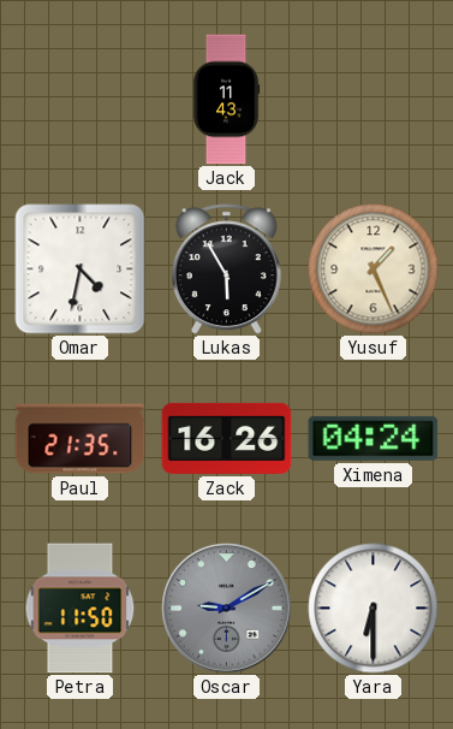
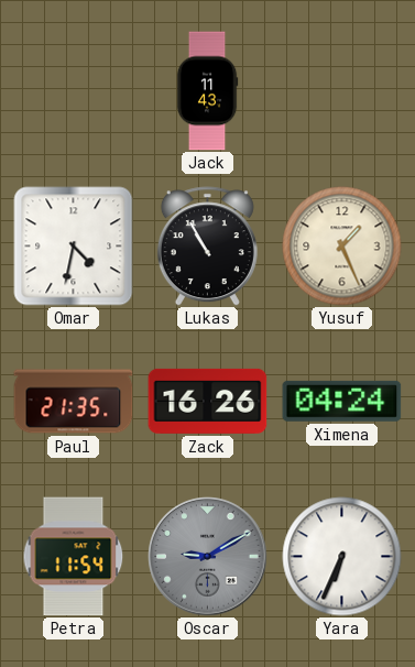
Lukas: 5:55 -> 10:55 (207, 247)
Petra: 11:50 -> 11:54 (74, 557)
Yara: 6:30 -> 6:34 (342, 557)
